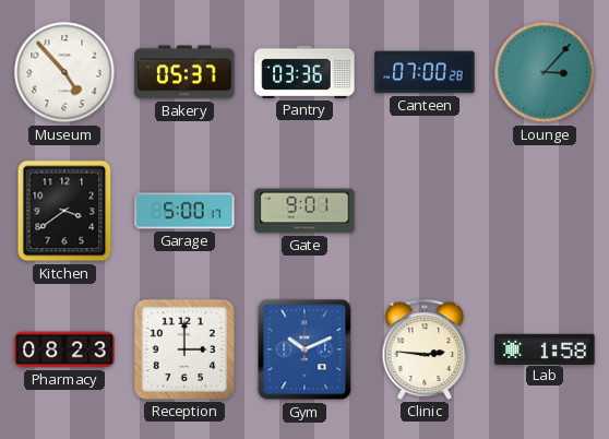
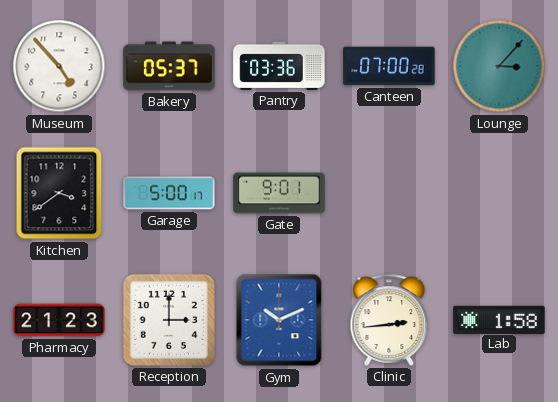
Pharmacy: 08:23 -> 21:23 (59, 320)
Clinic: 2:46 -> 2:44 (389, 320)
